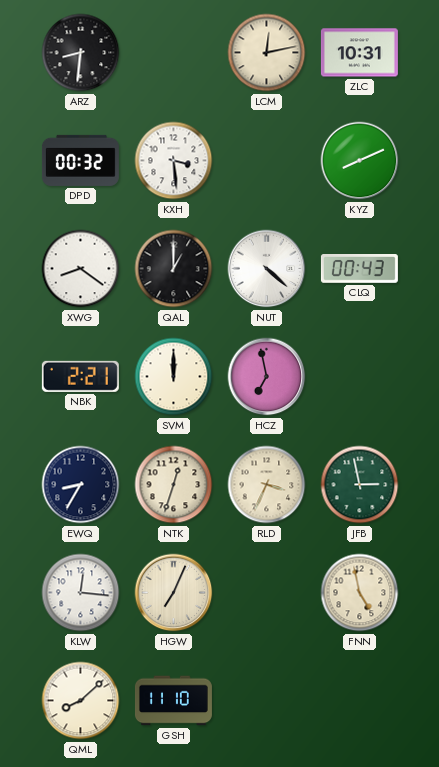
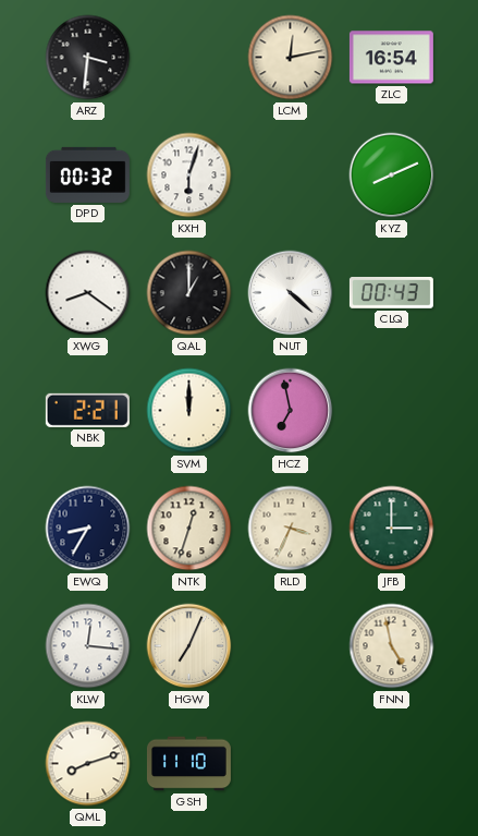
ARZ: 8:31 -> 3:31 (88, 58)
ZLC: 10:31 -> 16:54 (391, 58)
KXH: 3:29 -> 6:03 (189, 175)
JFB: 2:58 -> 3:00 (392, 529)
QML: 8:08 -> 8:12 (88, 764)
